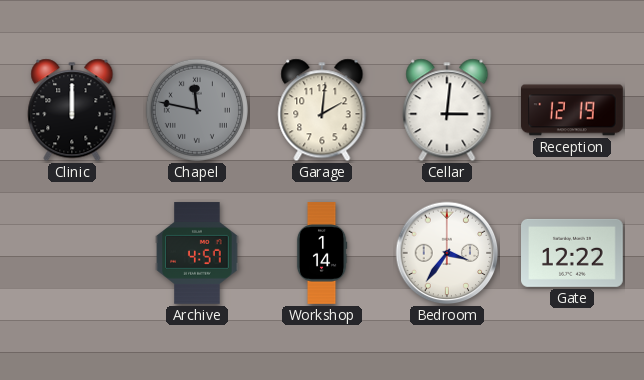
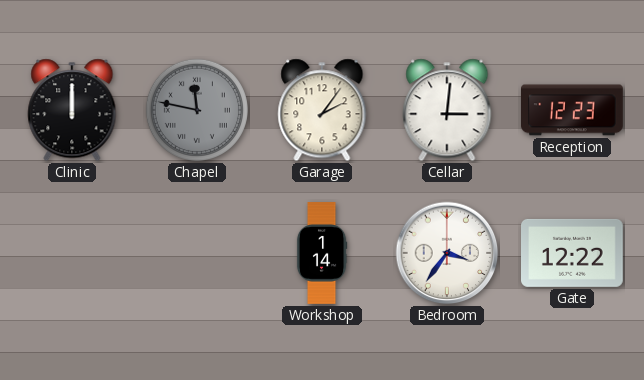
Garage: 2:01 -> 2:06 (322, 110)
Reception: 12:19 -> 12:23 (573, 110)
Archive: 4:57 -> none (197, 253)
